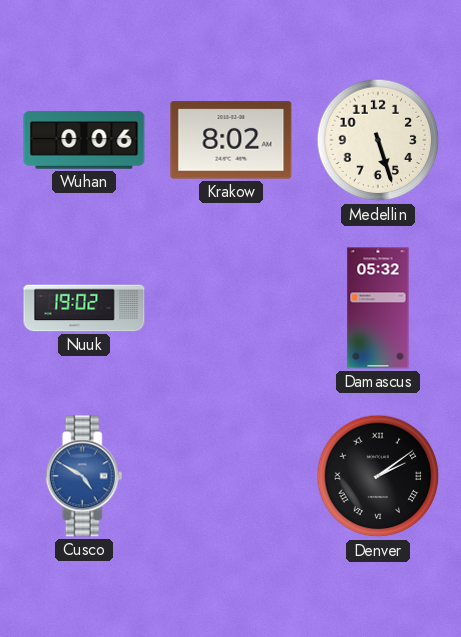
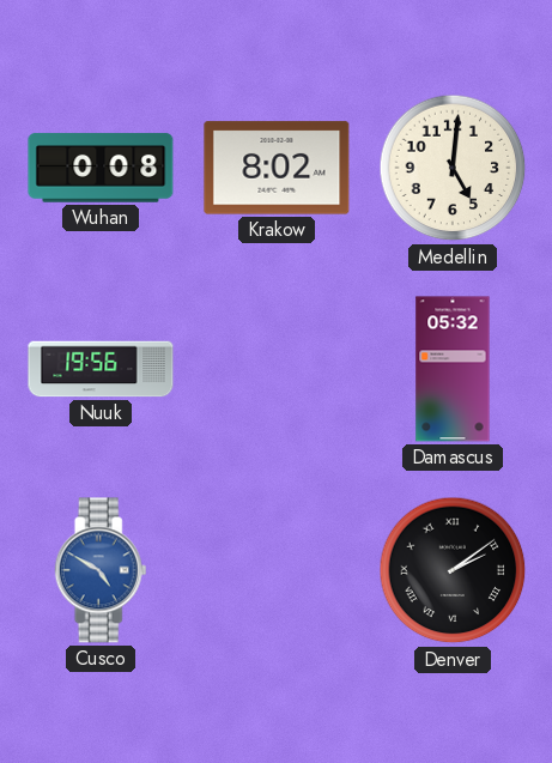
Wuhan: 0:06 -> 0:08 (101, 168)
Medellin: 5:27 -> 5:01 (453, 168)
Nuuk: 19:02 -> 19:56 (101, 369)
